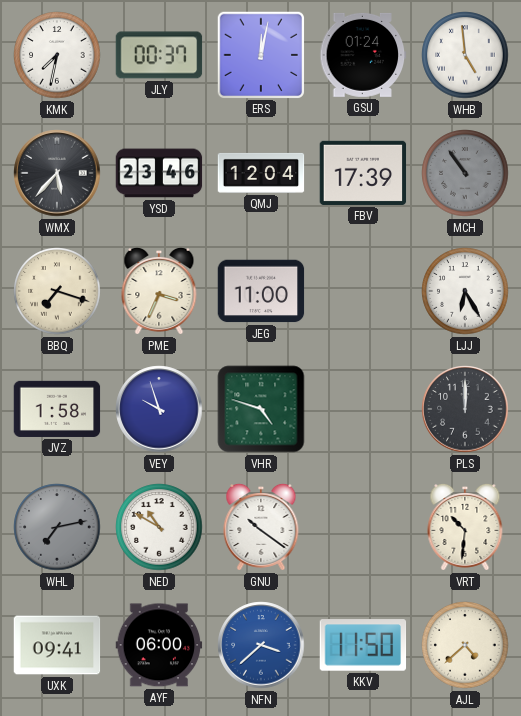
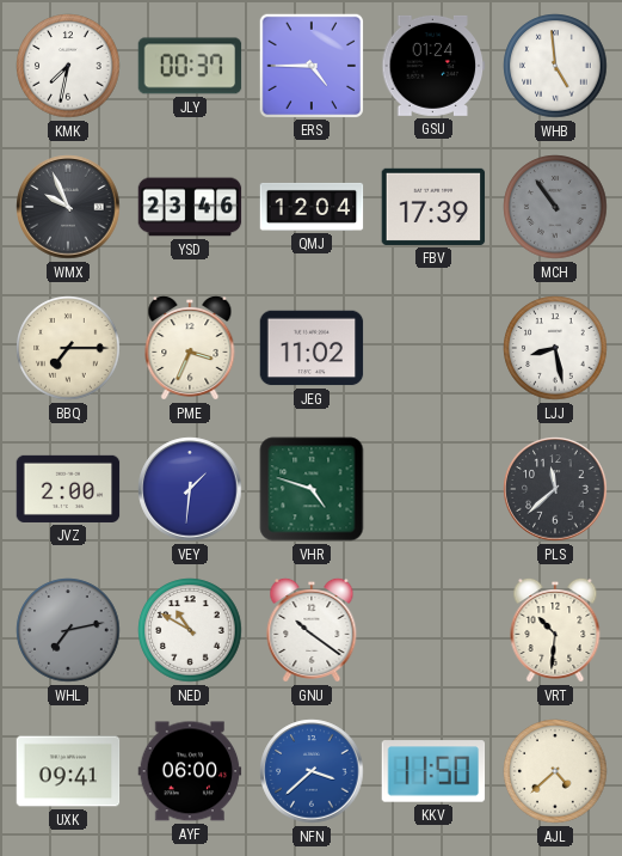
ERS: 12:02 -> 4:45 (310, 65)
WMX: 5:37 -> 9:56 (68, 207)
BBQ: 7:18 -> 7:15 (68, 348)
JEG: 11:00 -> 11:02 (312, 348)
LJJ: 6:25 -> 8:28 (555, 348)
JVZ: 1:58 -> 2:00 (68, 489)
VEY: 9:57 -> 1:31 (190, 489)
PLS: 12:00 -> 11:38 (555, 489)
